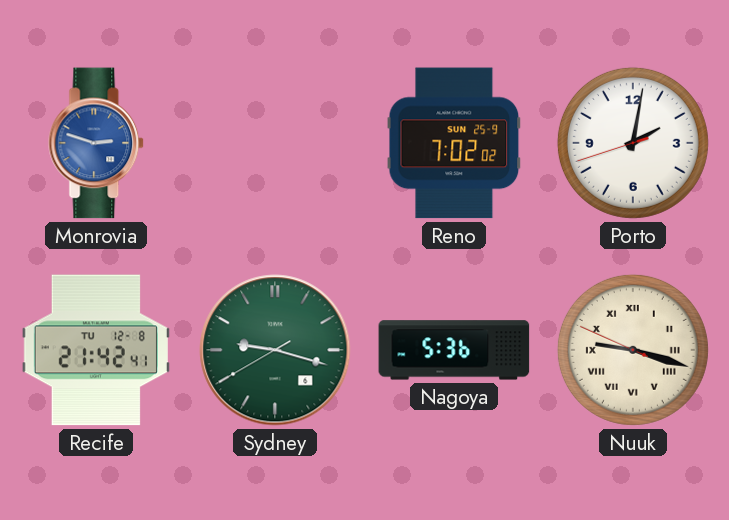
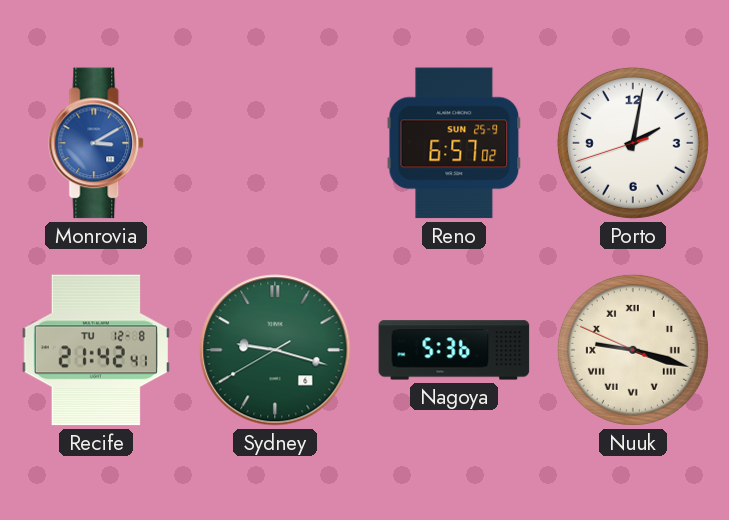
Monrovia: 2:48 -> 3:10 (97, 143)
Reno: 7:02 -> 6:57 (454, 143)
